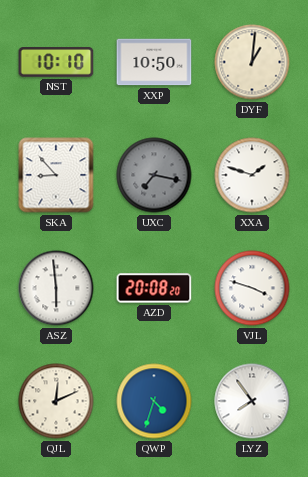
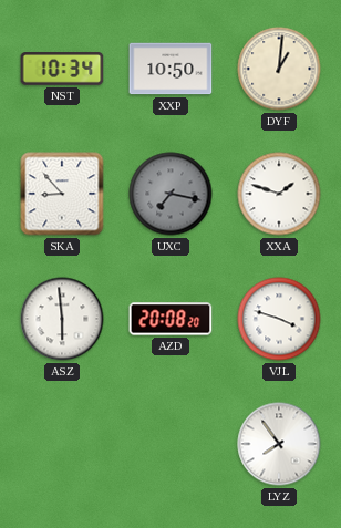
NST: 10:10 -> 10:34 (62, 69)
QJL: 12:11 -> none (56, 401)
QWP: 4:33 -> none (154, 401)
